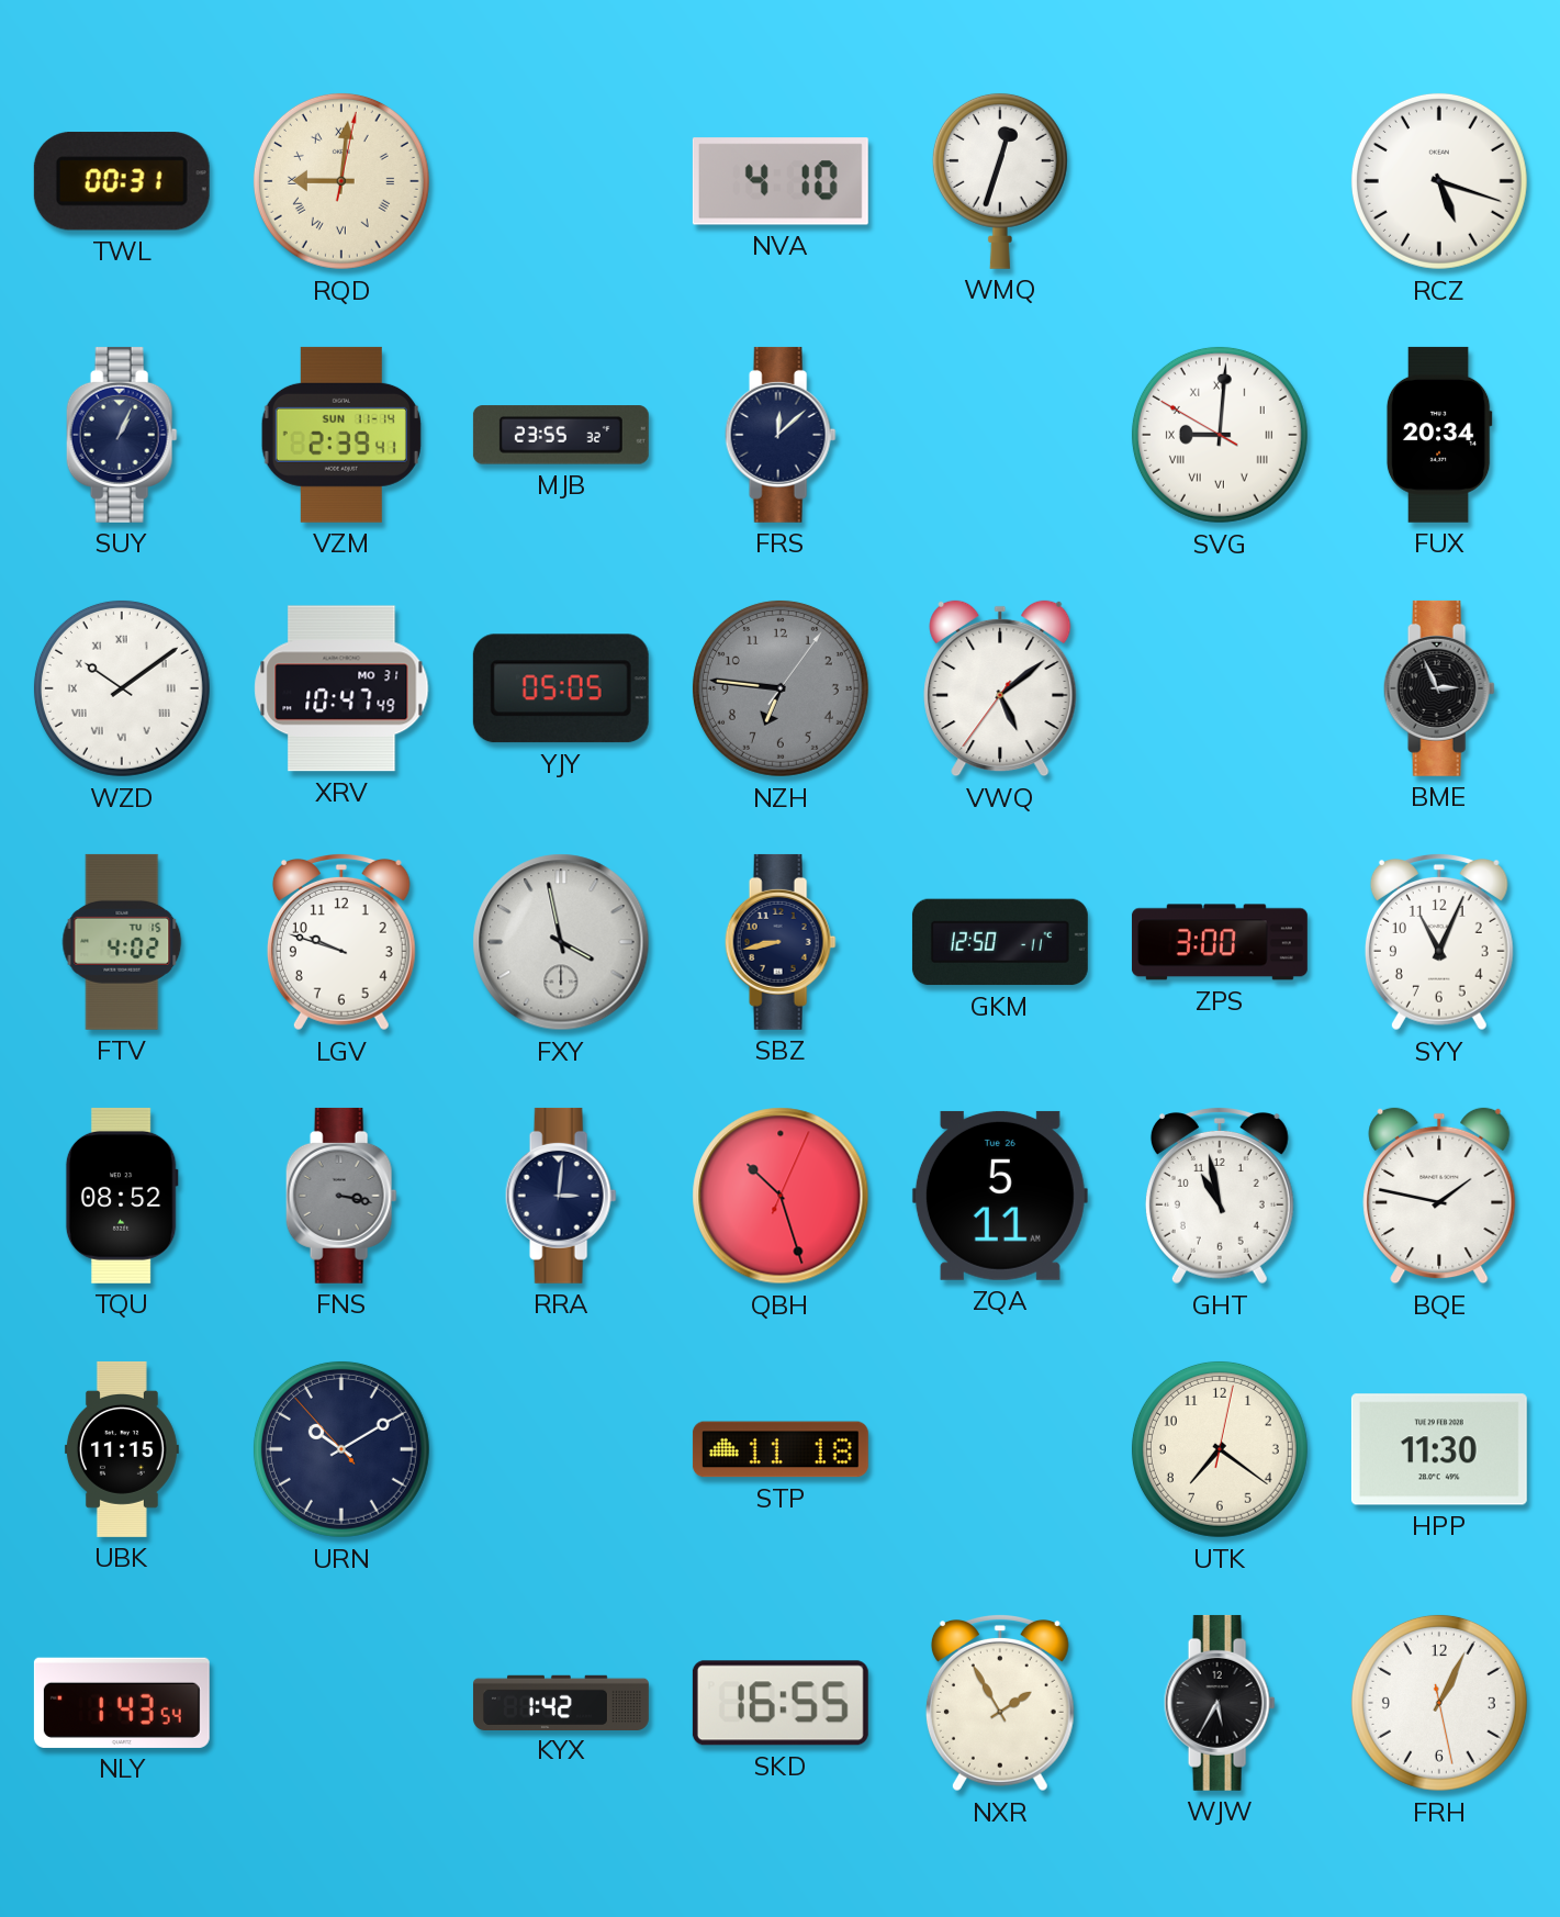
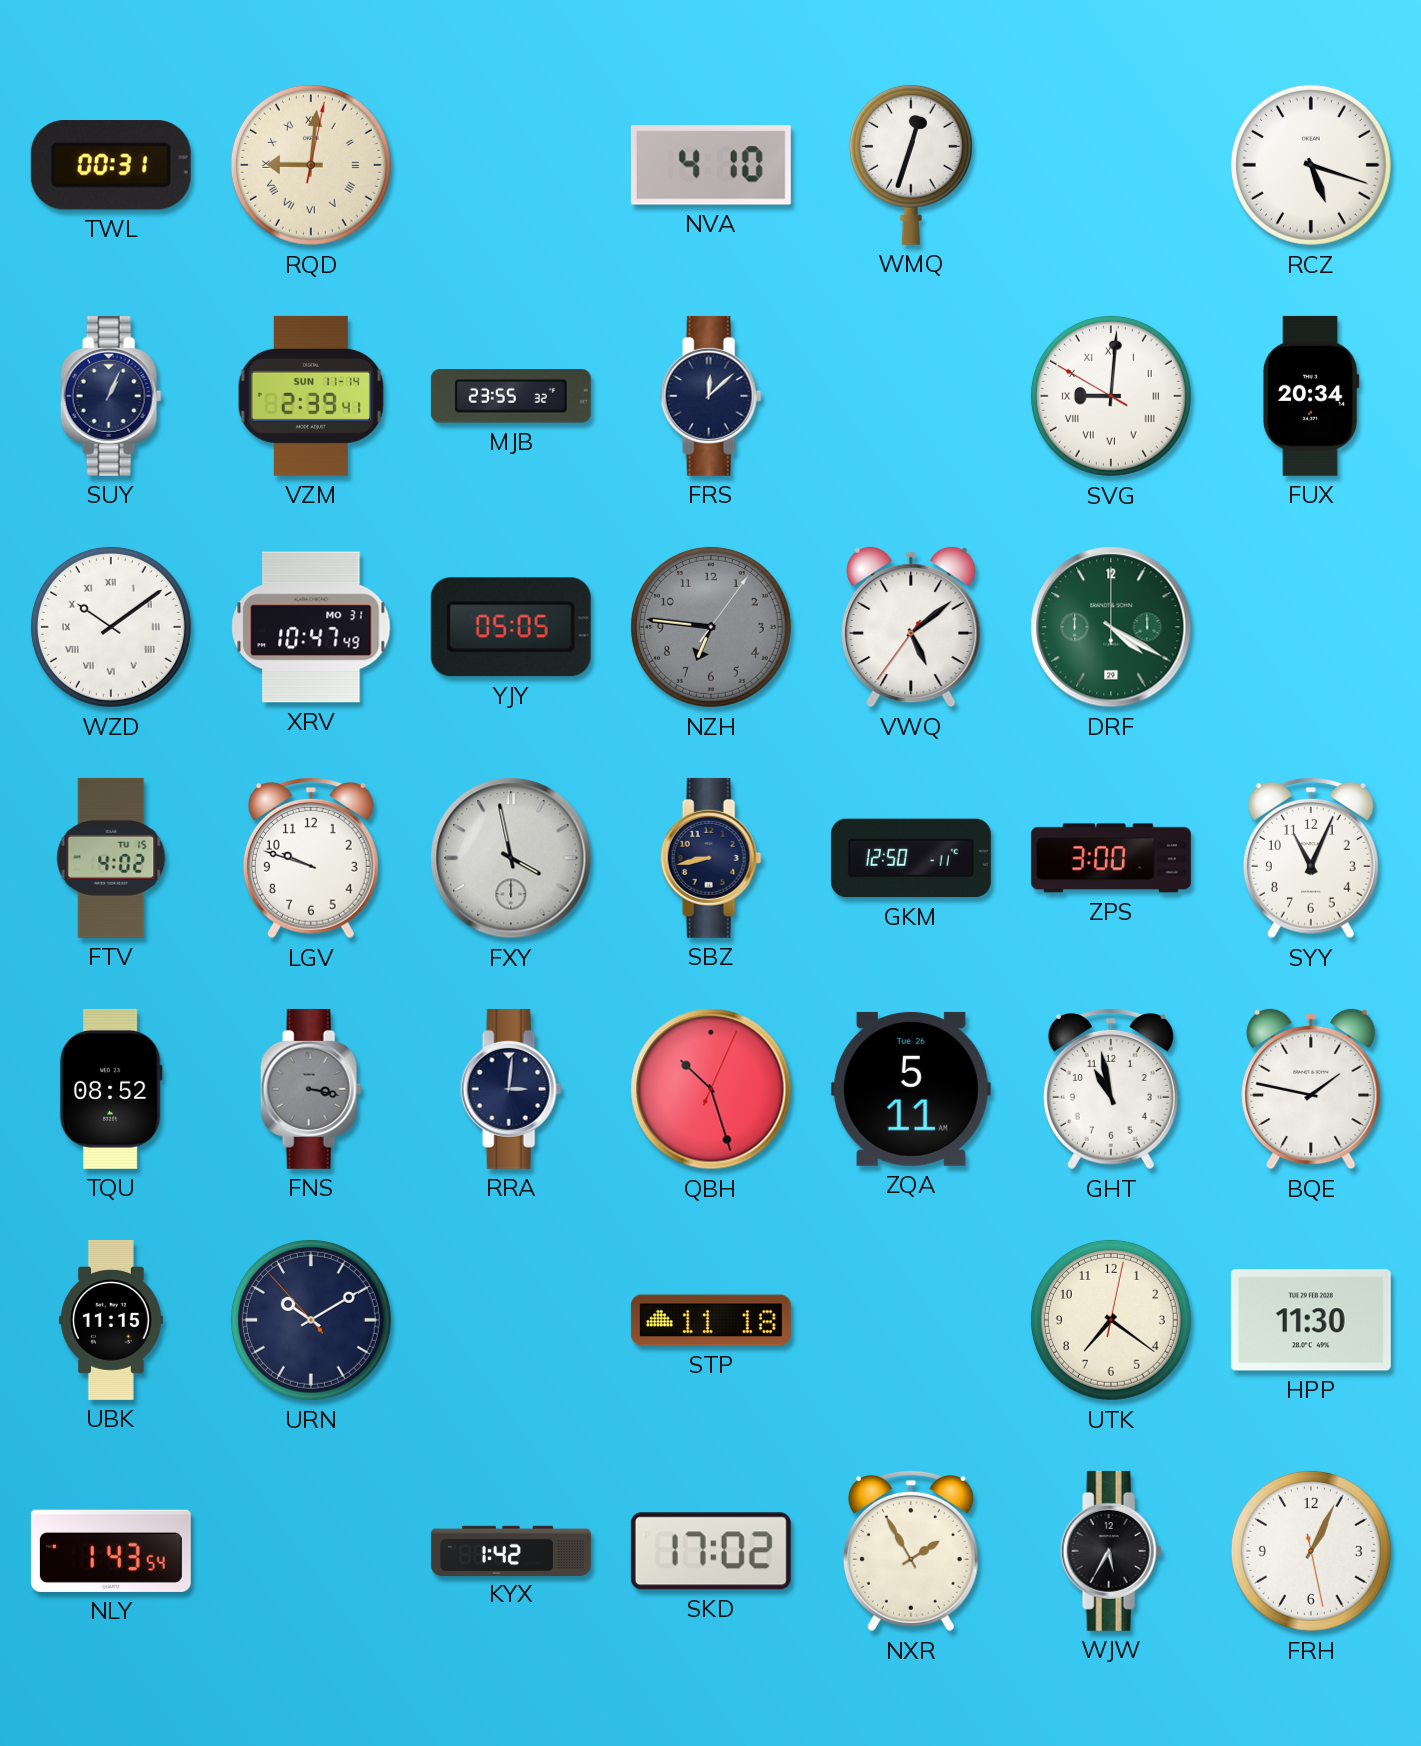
DRF: none -> 4:20 (1111, 627)
BME: 2:56 -> none (1439, 688)
SKD: 16:55 -> 17:02 (711, 1551)
